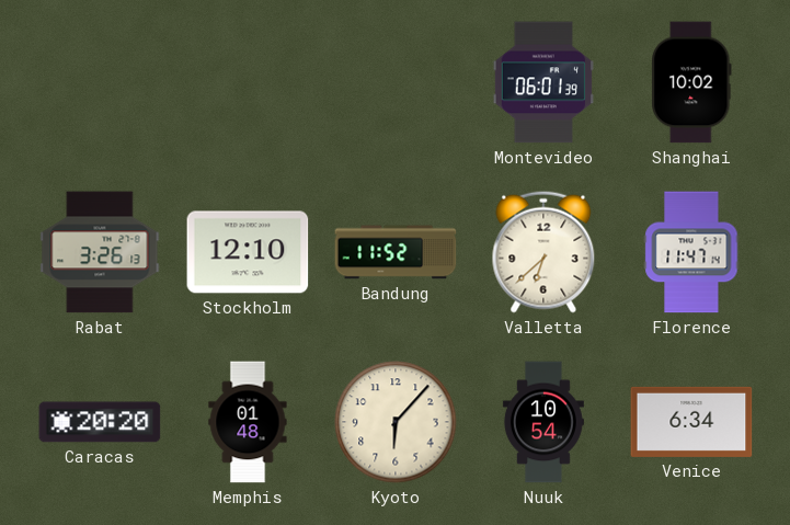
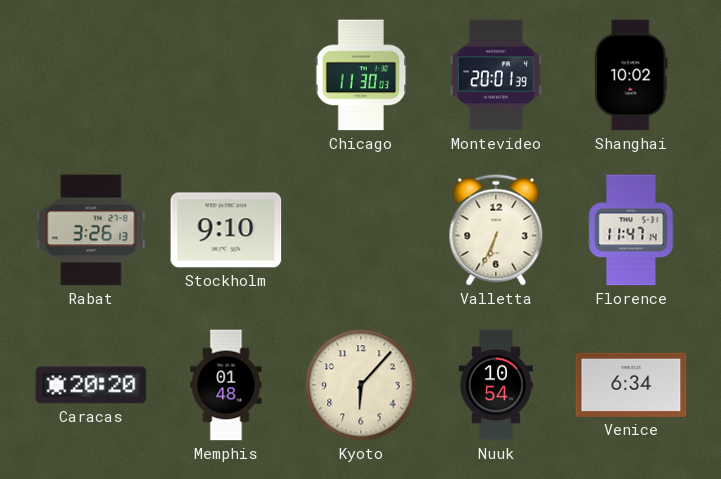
Chicago: none -> 11:30 (361, 75)
Montevideo: 06:01 -> 20:01 (496, 75)
Stockholm: 12:10 -> 9:10 (226, 230)
Bandung: 11:52 -> none (396, 252)
Valletta: 6:38 -> 6:34 (496, 230)
